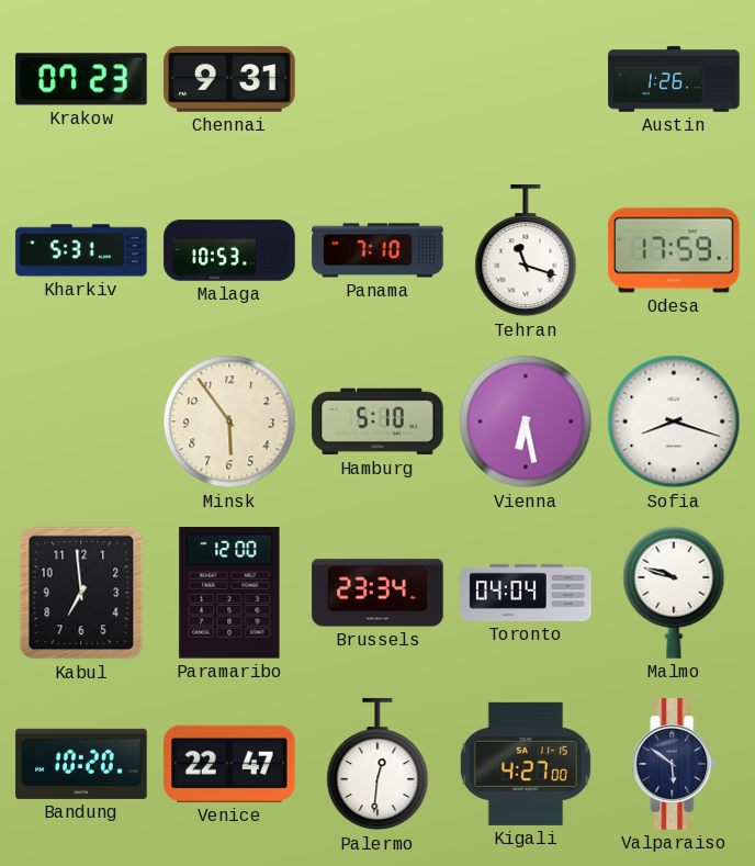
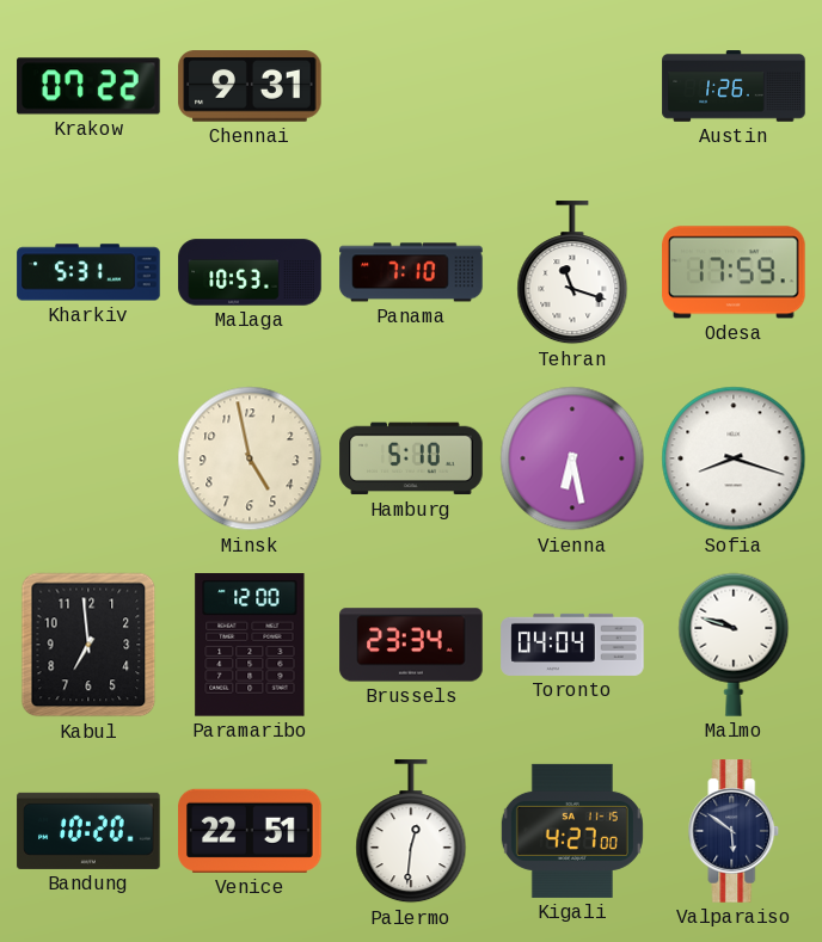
Krakow: 07:23 -> 07:22 (88, 86)
Minsk: 5:54 -> 4:58 (250, 458)
Venice: 22:47 -> 22:51 (250, 831)
